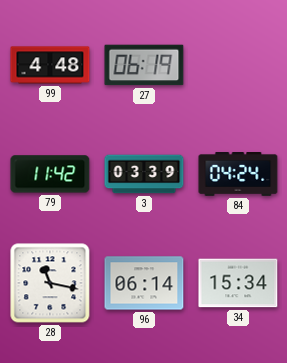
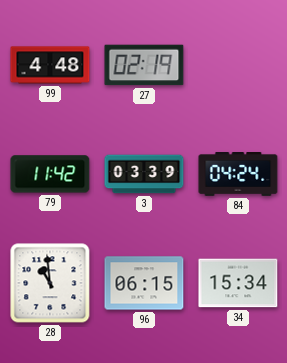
27: 06:19 -> 02:19 (144, 65)
28: 11:17 -> 10:59 (50, 283)
96: 06:14 -> 06:15 (144, 283)
